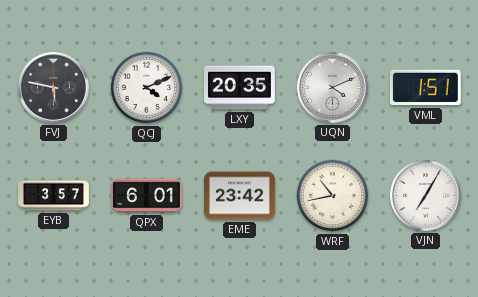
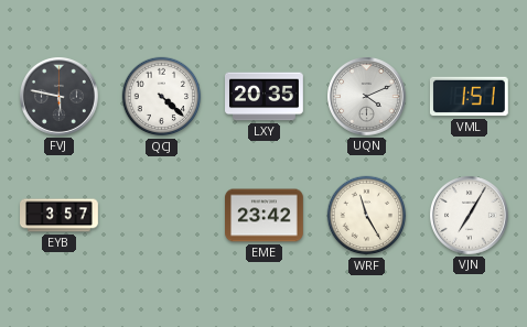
QCJ: 4:11 -> 4:22 (162, 97)
QPX: 6:01 -> none (147, 196)
WRF: 10:43 -> 11:25 (367, 216)
